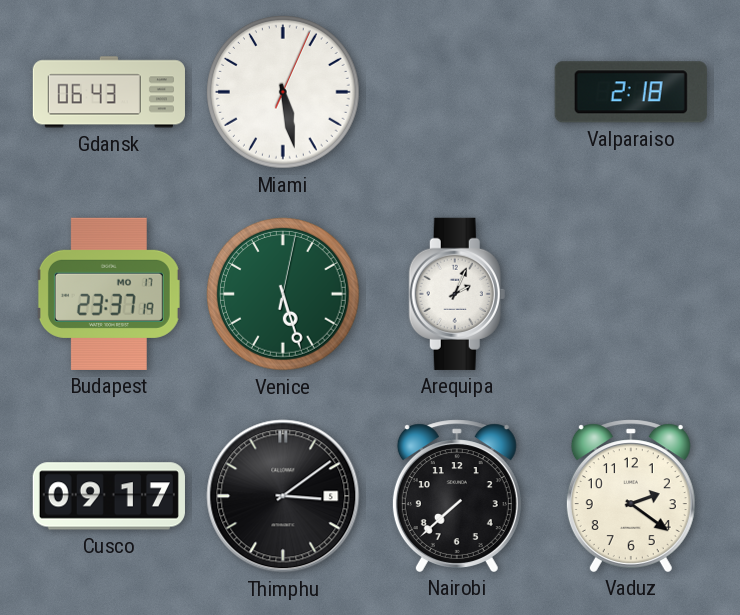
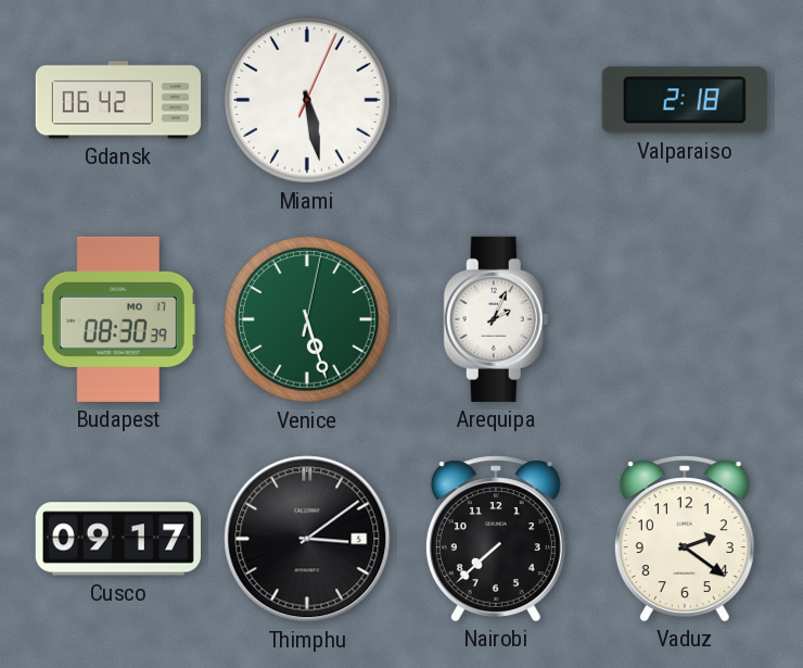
Gdansk: 06:43 -> 06:42 (118, 100)
Budapest: 23:37 -> 08:30 (118, 319)
